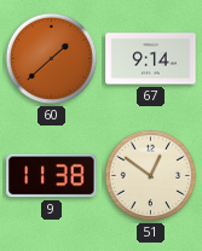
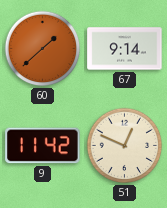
9: 11:38 -> 11:42 (43, 146)
51: 12:51 -> 12:49 (125, 146)
